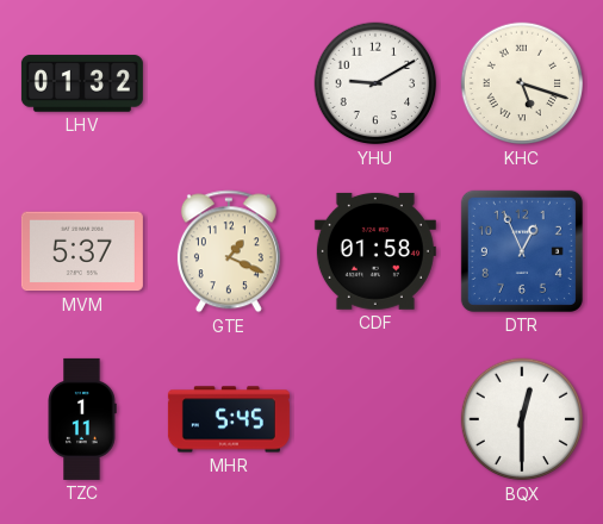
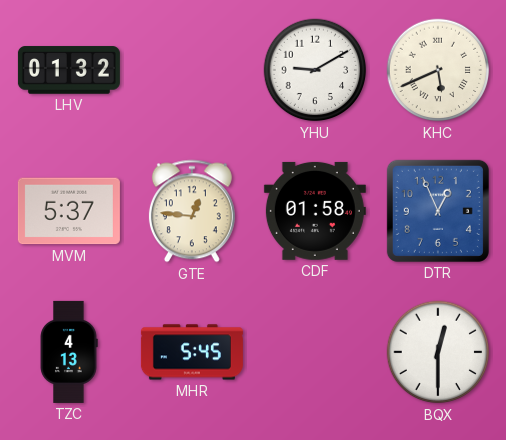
KHC: 5:18 -> 5:41 (438, 70)
GTE: 1:19 -> 12:46 (192, 211)
TZC: 1:11 -> 4:13 (69, 352)
